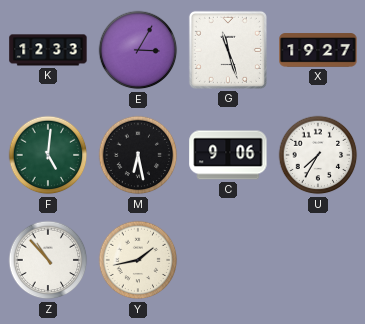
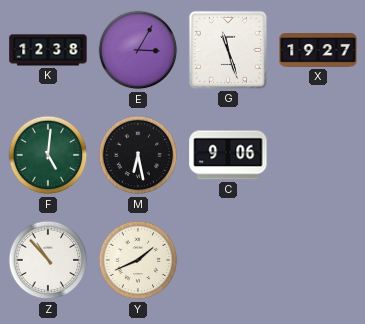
K: 12:33 -> 12:38 (48, 50)
U: 7:35 -> none (318, 155)
Y: 1:43 -> 1:41 (138, 260)
